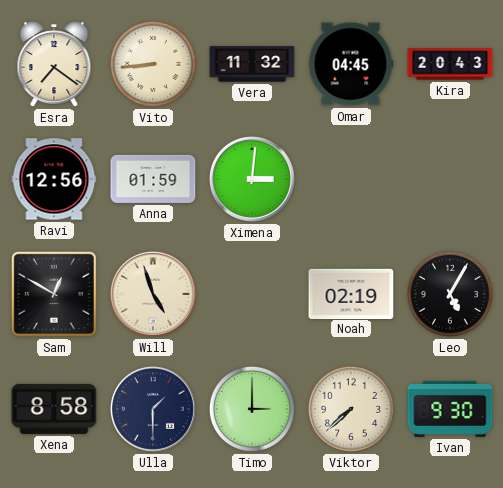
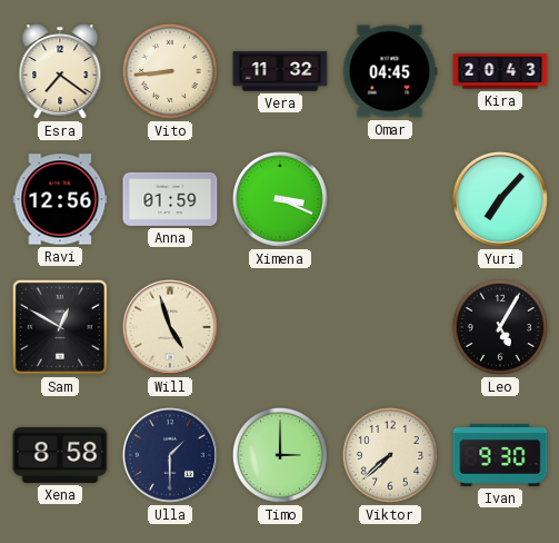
Ximena: 3:01 -> 3:19 (280, 199)
Yuri: none -> 7:07 (500, 199)
Noah: 02:19 -> none (351, 293)
